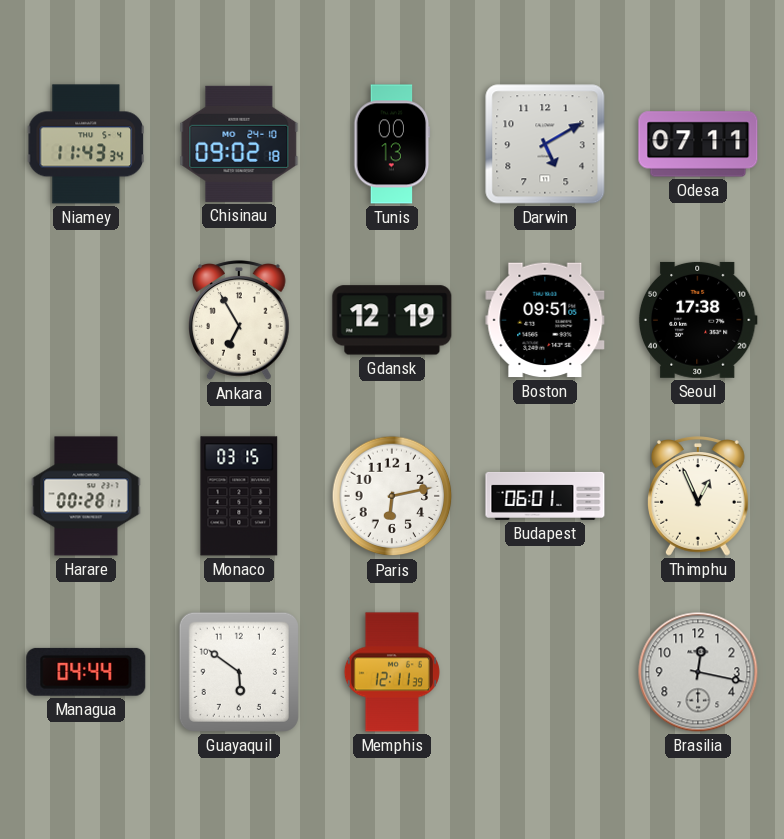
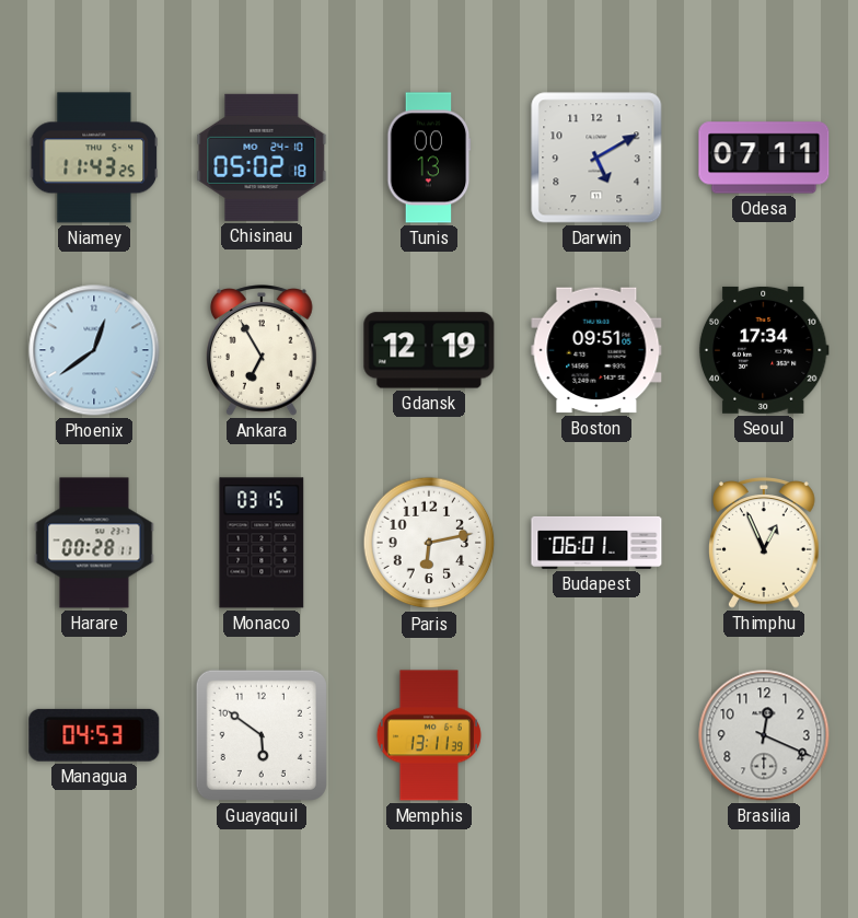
Niamey: 11:43:34 -> 11:43:25 (93, 158)
Chisinau: 09:02 -> 05:02 (262, 158)
Phoenix: none -> 12:39 (94, 350)
Seoul: 17:38 -> 17:34 (764, 350)
Managua: 04:44 -> 04:53 (94, 735)
Memphis: 12:11 -> 13:11 (429, 735)
Brasilia: 12:17 -> 12:19 (764, 735)
